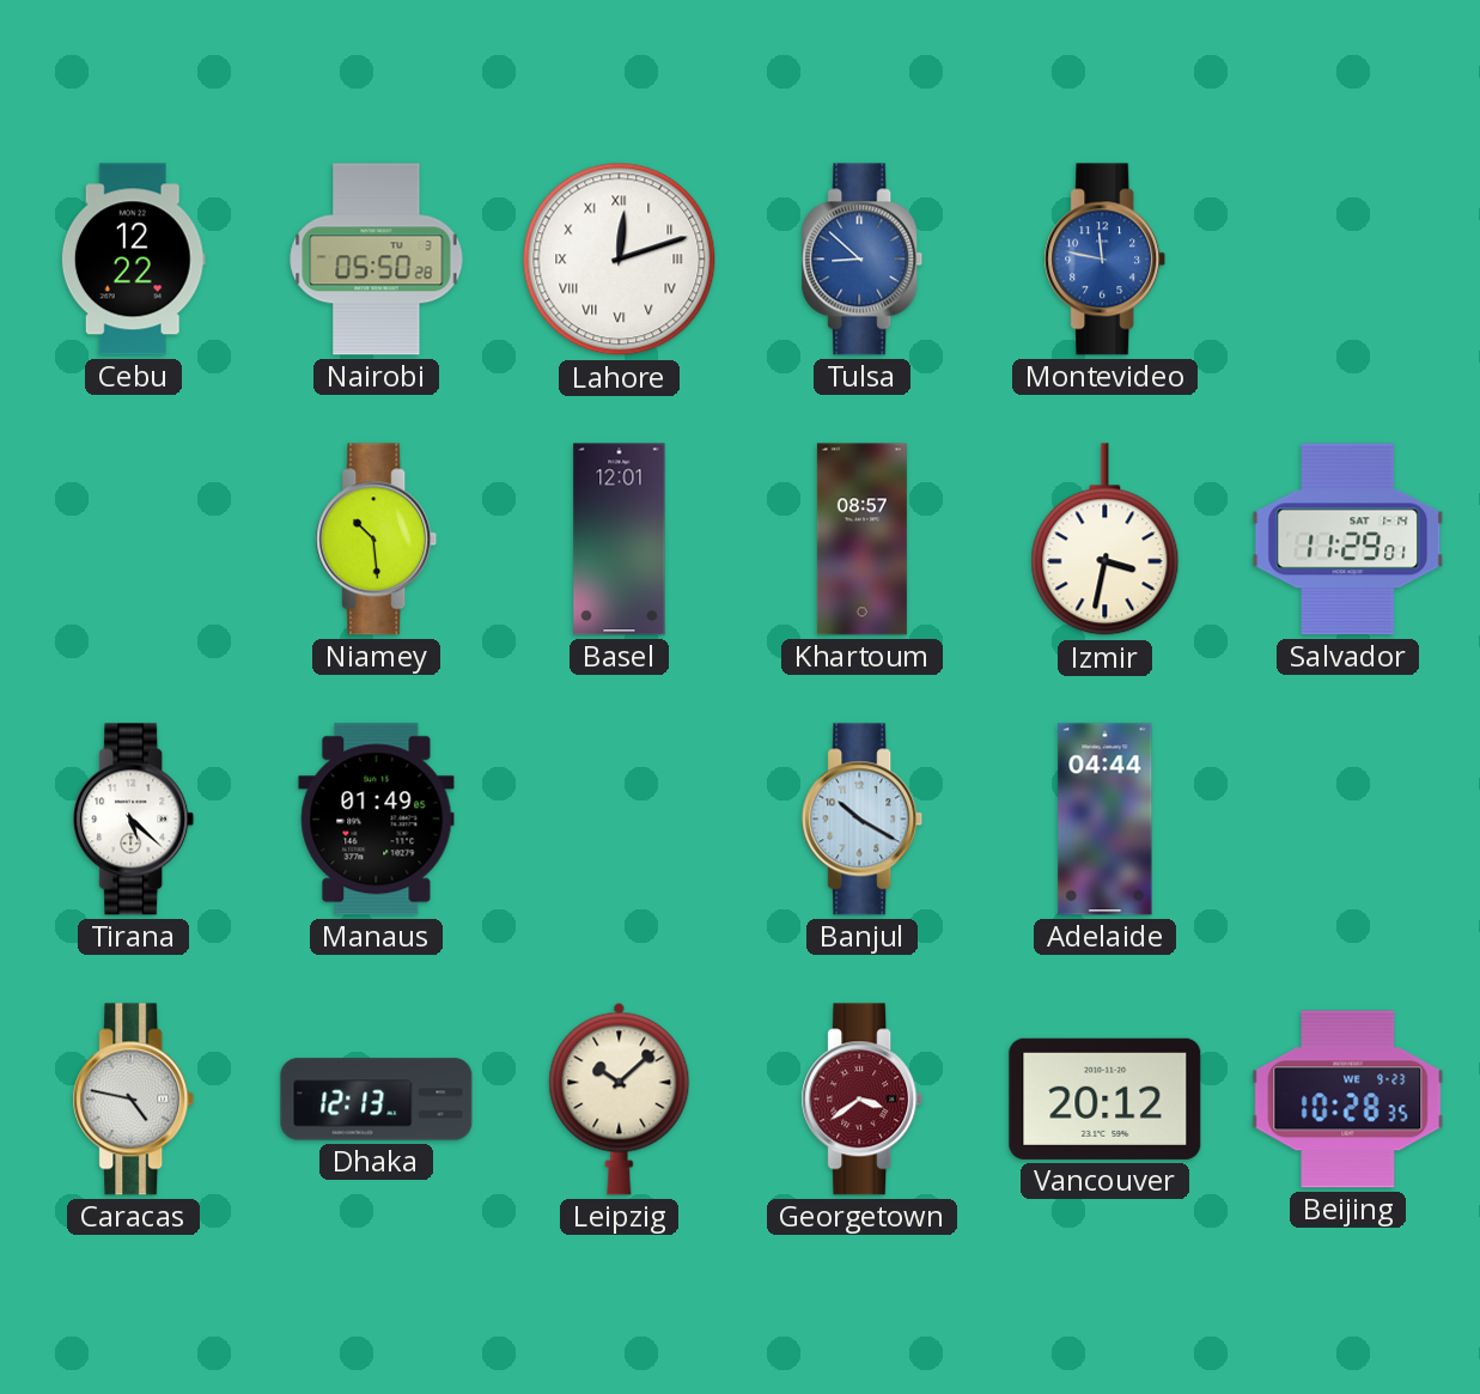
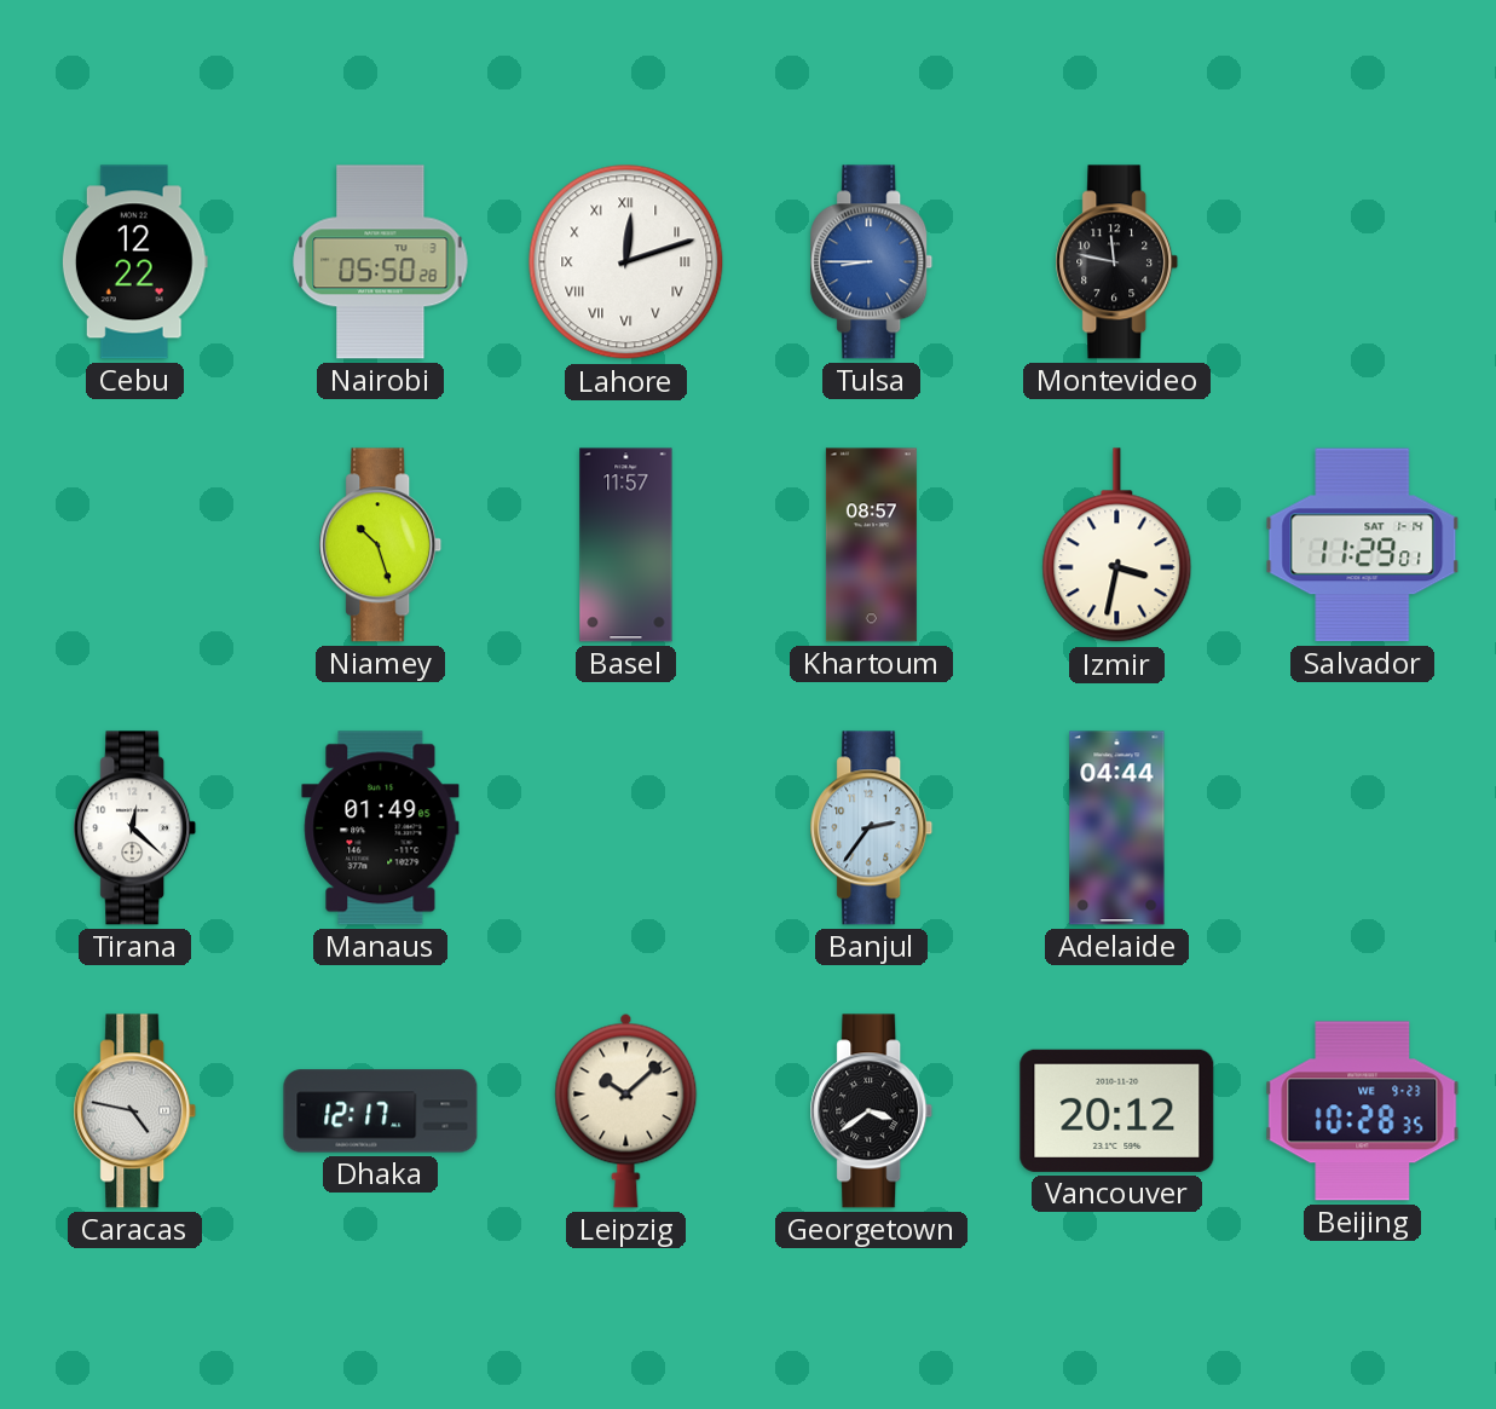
Tulsa: 8:52 -> 8:45 (872, 262)
Montevideo dial: blue -> black (1117, 262)
Niamey: 10:29 -> 10:27 (381, 545)
Basel: 12:01 -> 11:57 (626, 545)
Tirana: 5:22 -> 12:22 (135, 828)
Banjul: 10:20 -> 2:36 (872, 828)
Dhaka: 12:13 -> 12:17 (381, 1111)
Georgetown dial: burgundy -> black (872, 1111)
